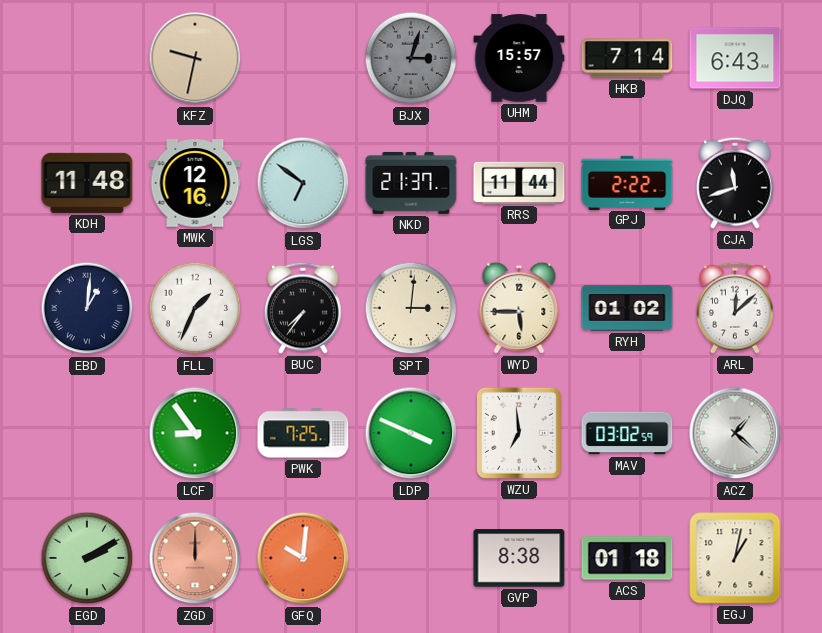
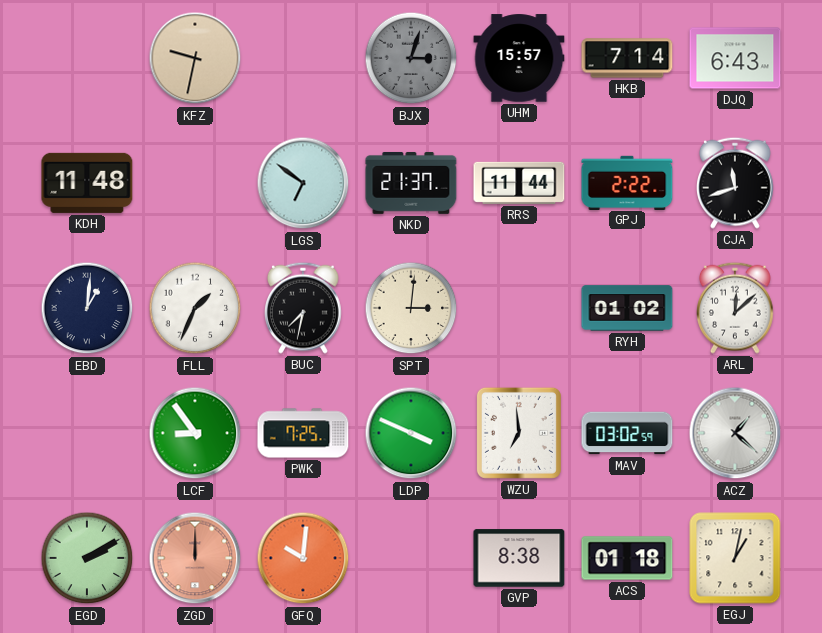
MWK: 12:16 -> none (195, 183)
BUC: 7:36 -> 7:32 (304, 308)
WYD: 5:45 -> none (519, 308)
